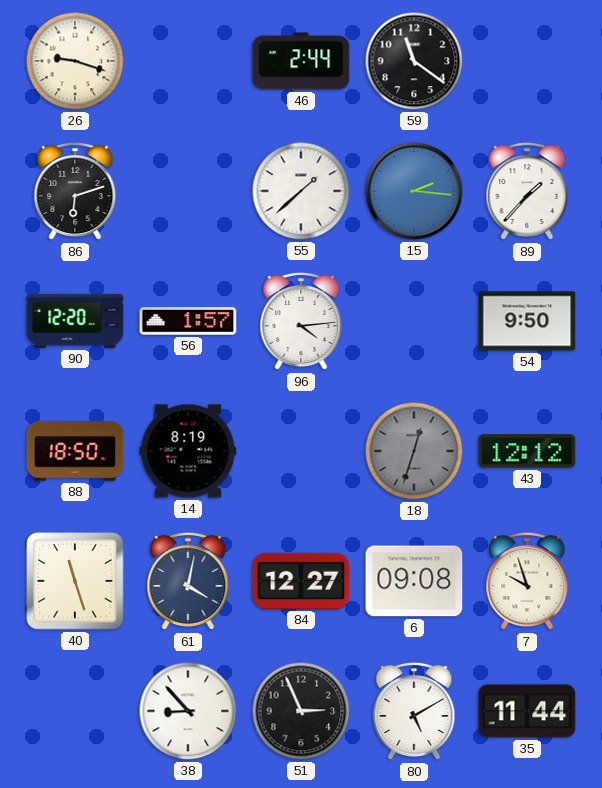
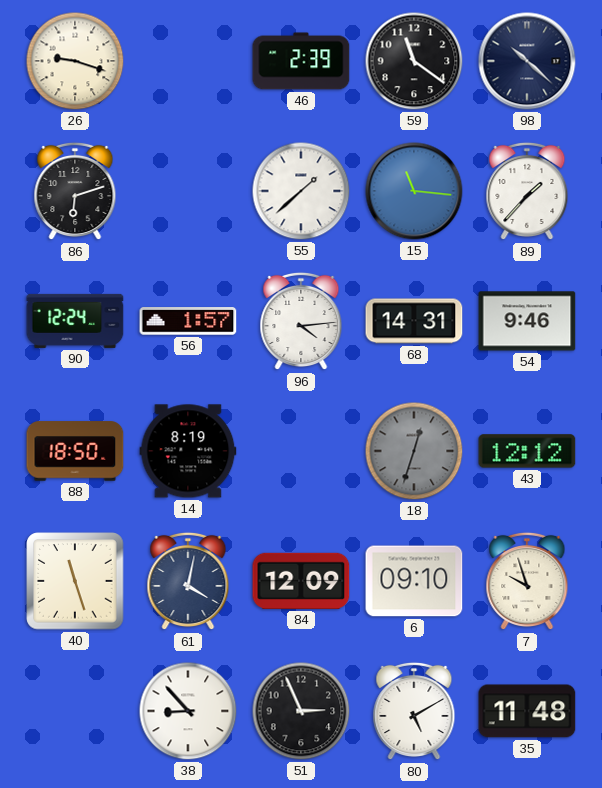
46: 2:44 -> 2:39 (301, 61)
98: none -> 10:22 (527, 61)
15: 2:16 -> 11:16 (414, 191)
90: 12:20 -> 12:24 (75, 321)
68: none -> 14:31 (414, 321)
54: 9:50 -> 9:46 (527, 321)
84: 12:27 -> 12:09 (301, 581)
6: 09:08 -> 09:10 (414, 581)
35: 11:44 -> 11:48 (527, 711)
